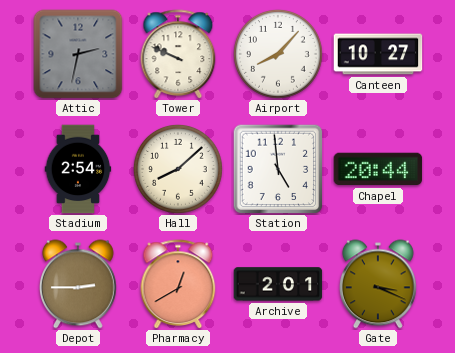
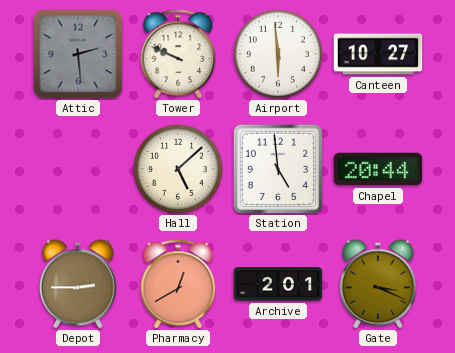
Attic: 2:32 -> 2:29 (78, 54)
Airport: 8:07 -> 5:59 (278, 54)
Stadium: 2:54 -> none (78, 169)
Hall: 8:08 -> 5:08 (178, 169)
